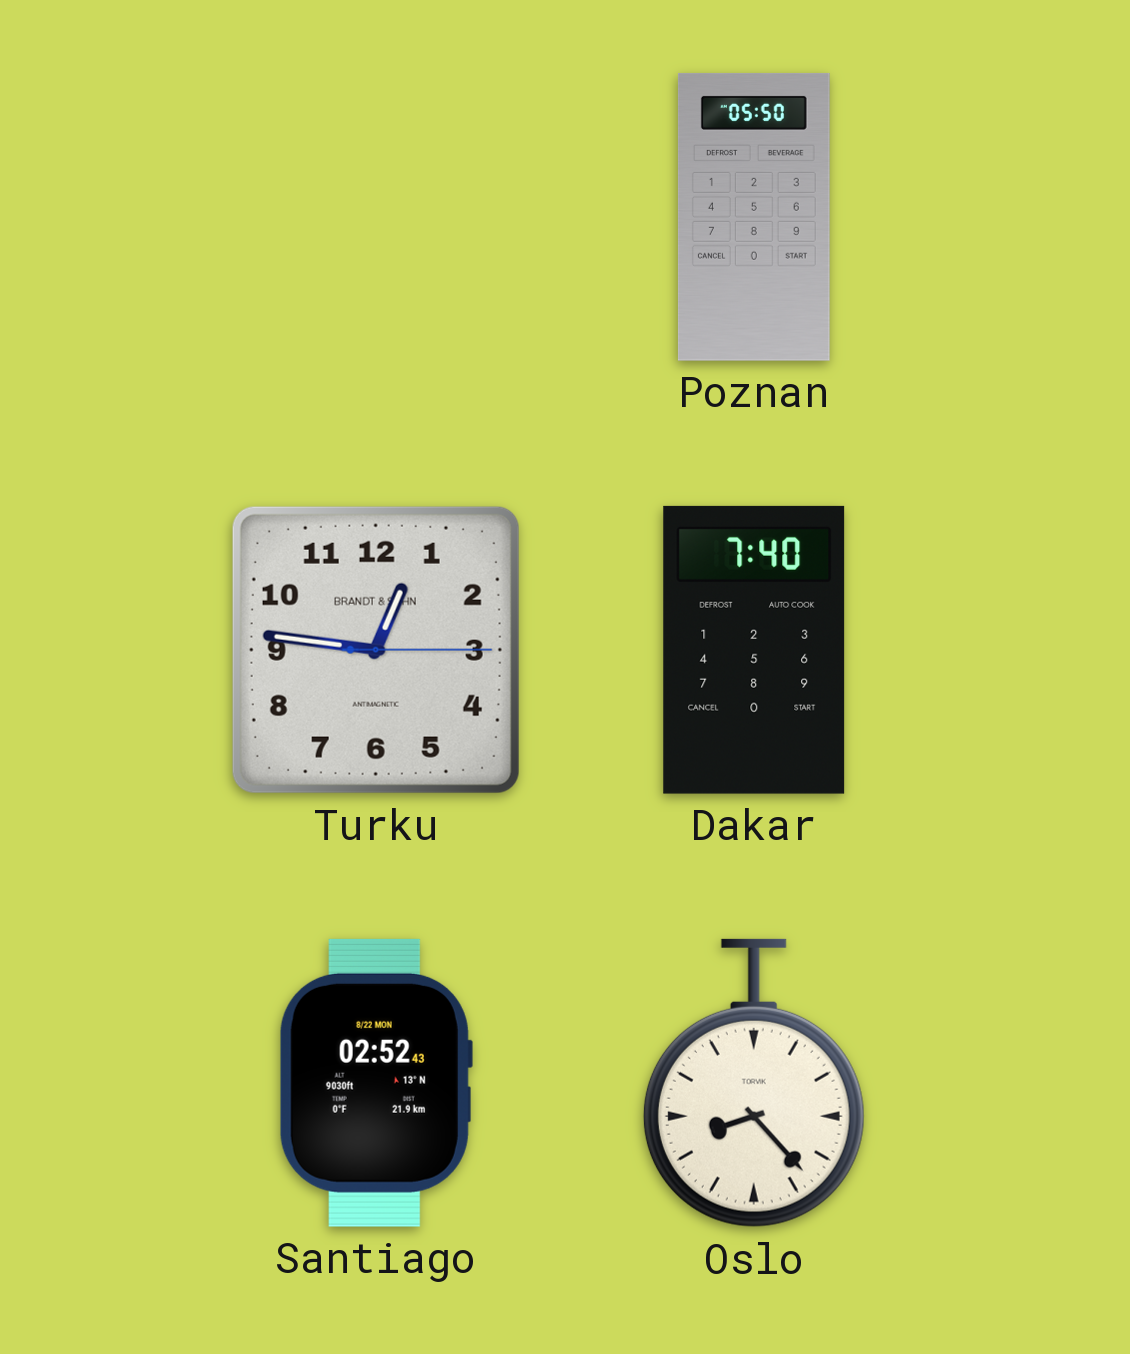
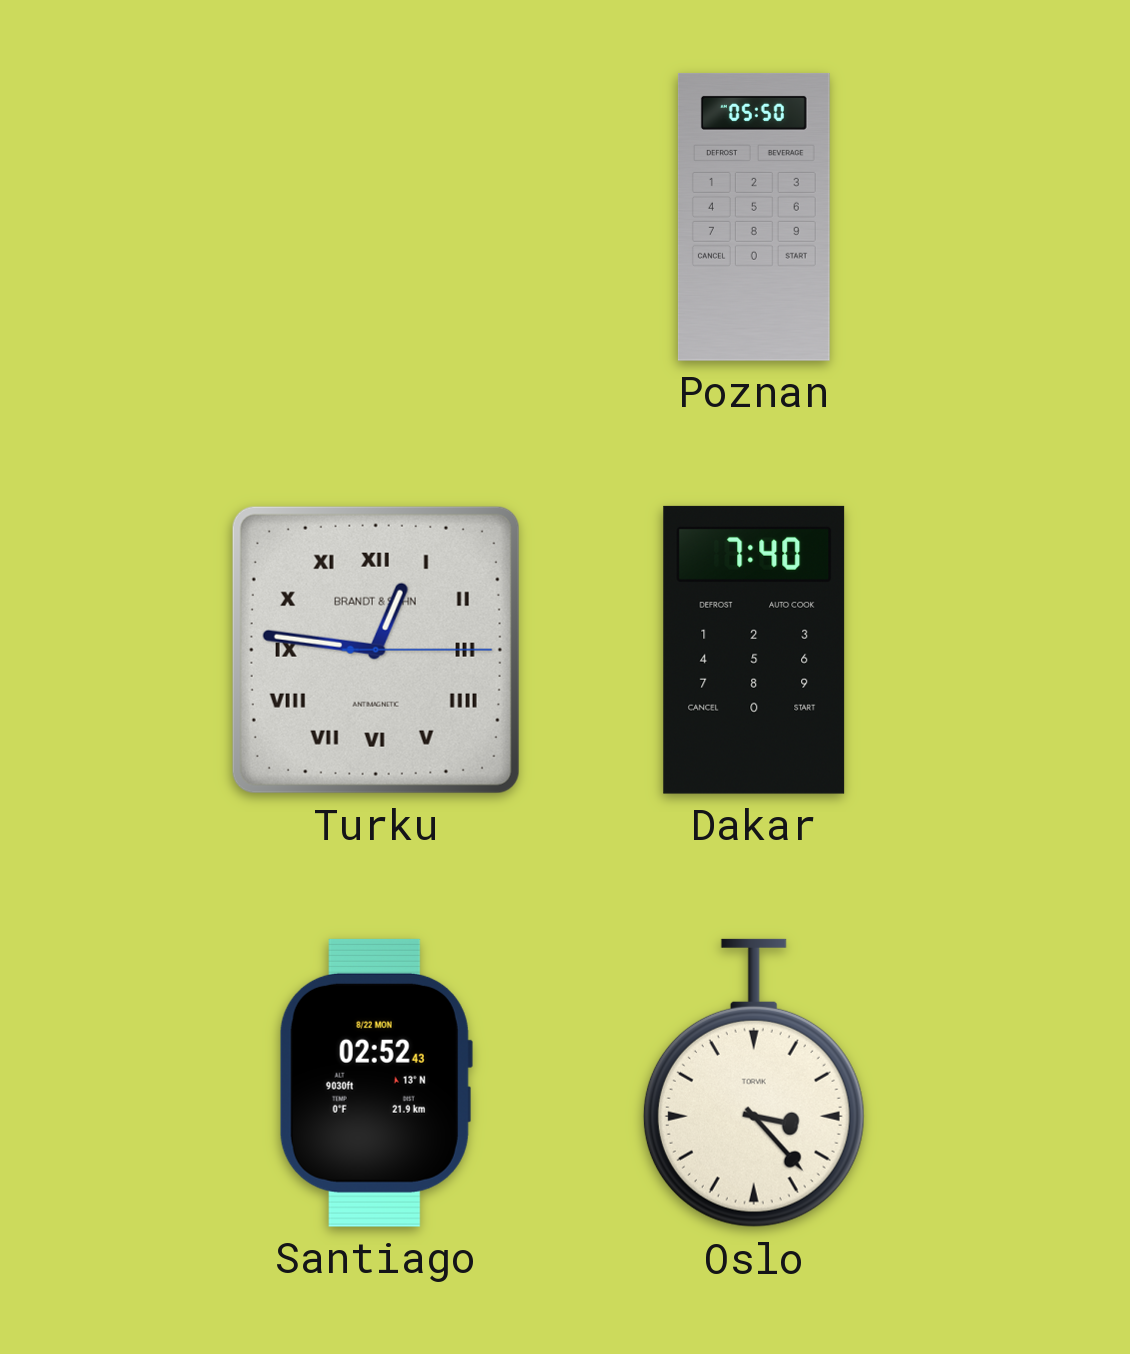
Turku numerals: Arabic -> Roman (376, 650)
Oslo: 8:23 -> 3:23 (754, 1083)
